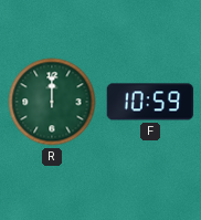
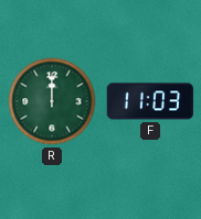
F: 10:59 -> 11:03 (150, 101)
